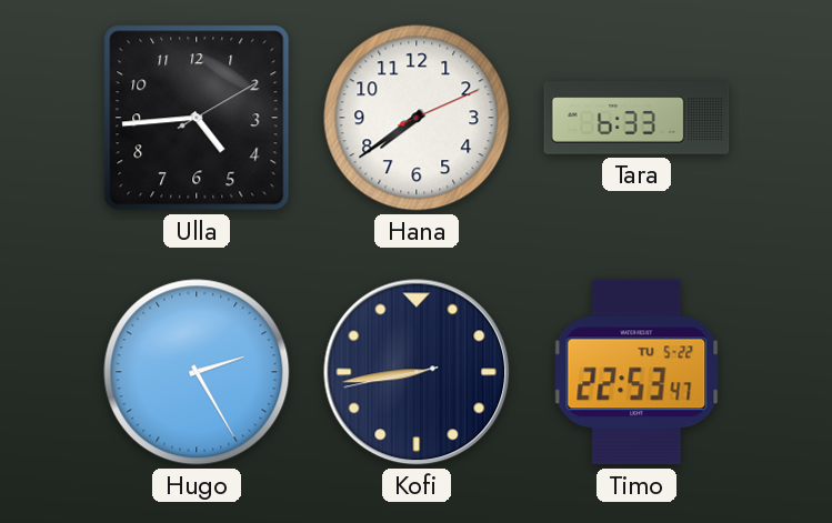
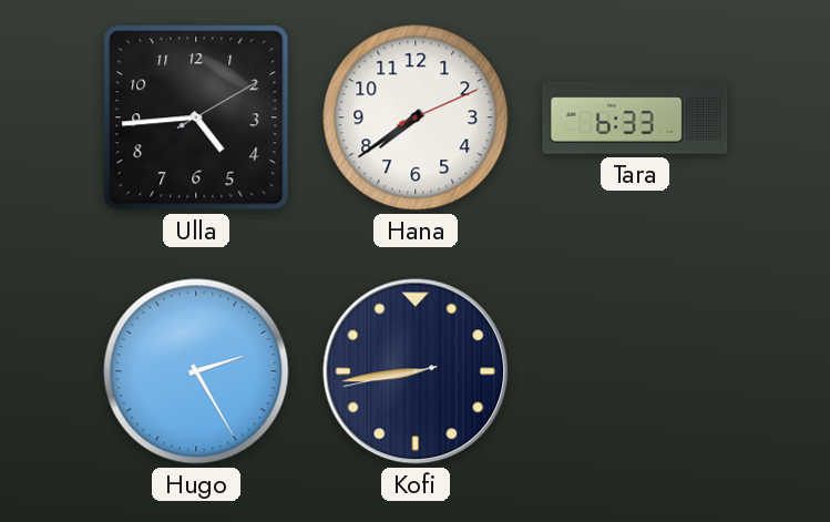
Timo: 22:53 -> none (636, 372)
